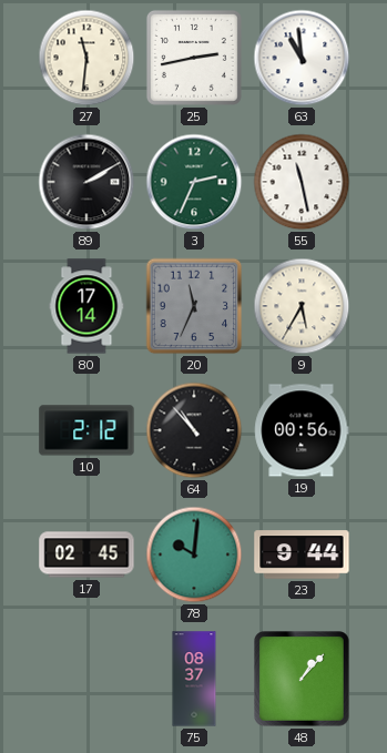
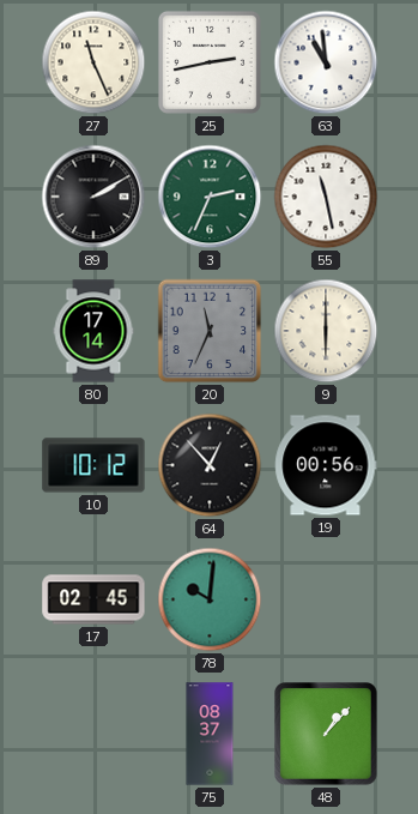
27: 11:31 -> 11:26 (93, 62)
9: 5:35 -> 6:00 (326, 331)
10: 2:12 -> 10:12 (93, 465)
64: 10:53 -> 12:53 (210, 465)
23: 9:44 -> none (302, 554)
